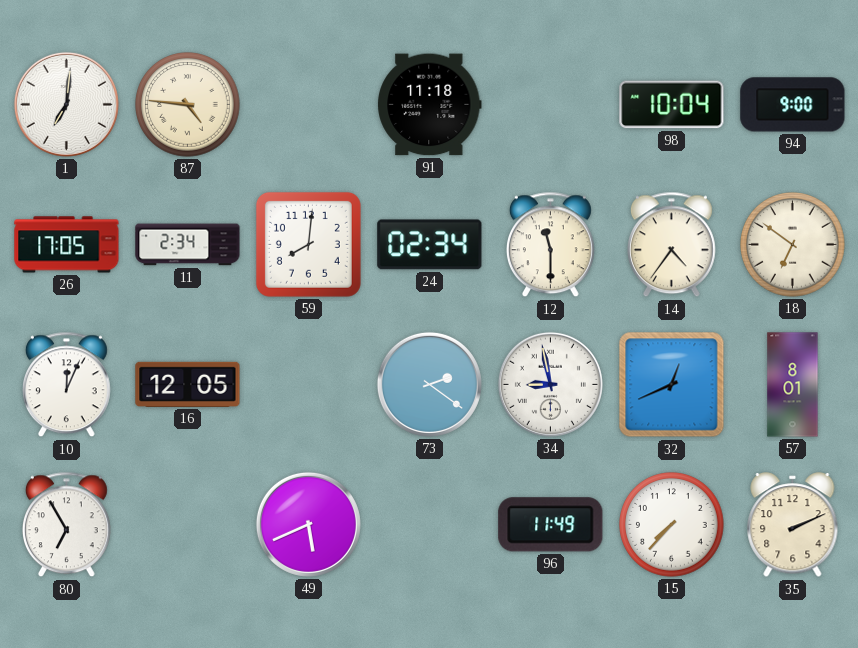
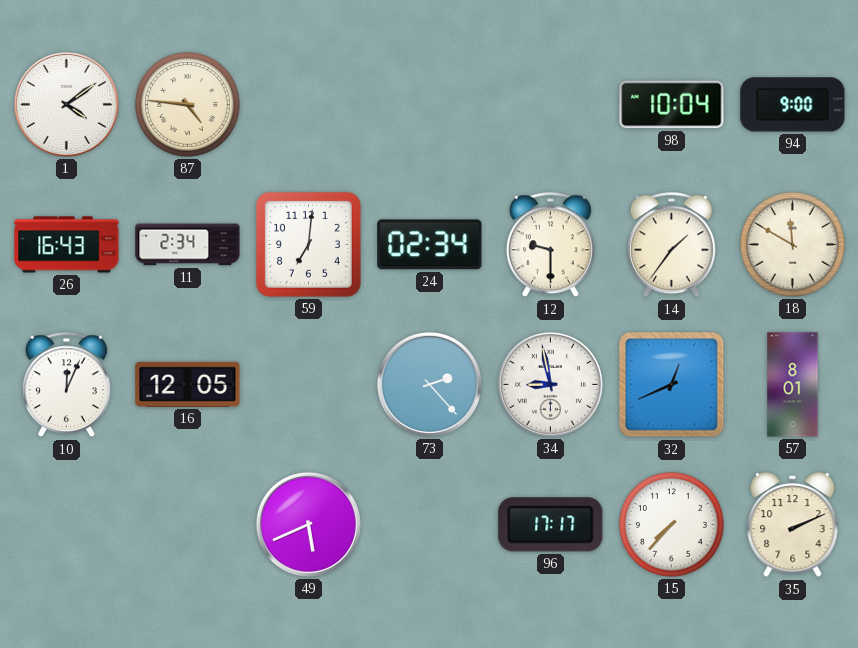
1: 7:01 -> 4:09 (66, 104)
91: 11:18 -> none (430, 105)
26: 17:05 -> 16:43 (67, 245)
59: 8:01 -> 7:01 (308, 244)
12: 11:30 -> 9:30 (550, 245)
14: 4:36 -> 1:36 (671, 245)
18: 6:51 -> 11:50 (793, 245)
73: 2:21 -> 2:23 (429, 384)
80: 6:55 -> none (66, 525)
96: 11:49 -> 17:17 (551, 525)
